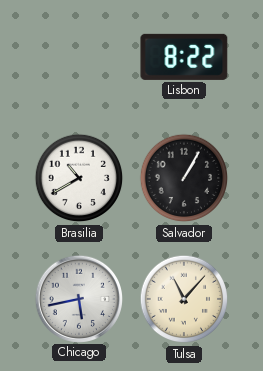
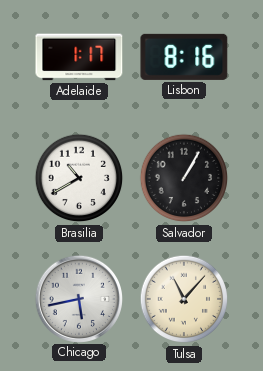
Adelaide: none -> 1:17 (79, 57)
Lisbon: 8:22 -> 8:16 (184, 57)
